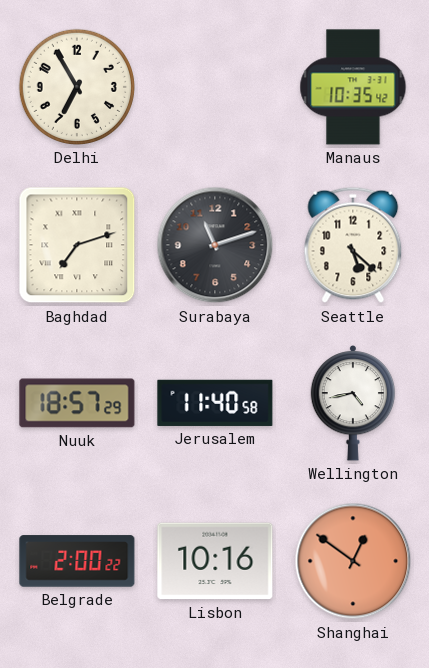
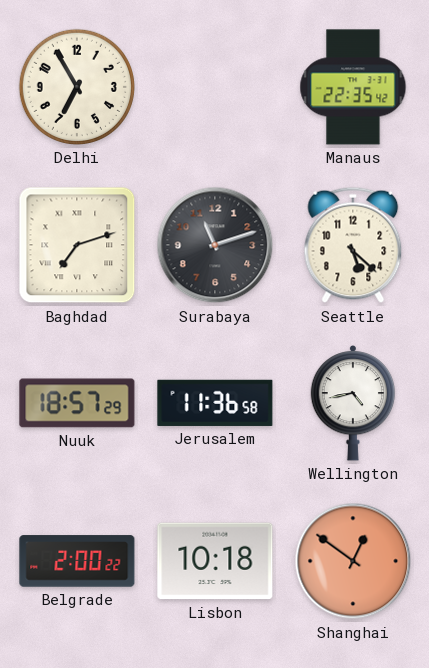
Manaus: 10:35 -> 22:35 (353, 87)
Jerusalem: 11:40 -> 11:36 (215, 403)
Lisbon: 10:16 -> 10:18 (215, 561)
